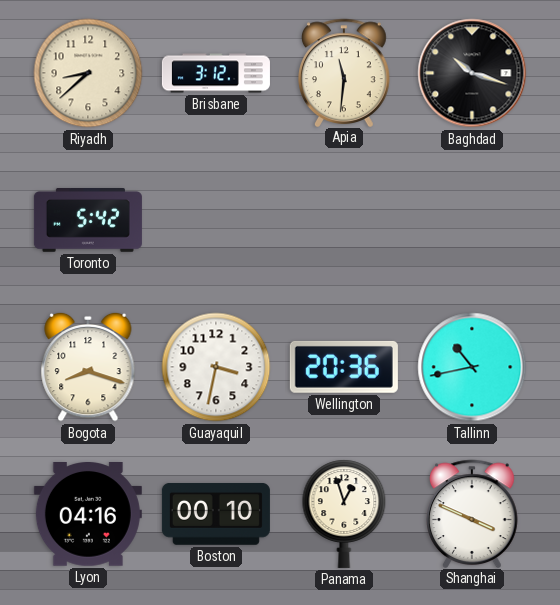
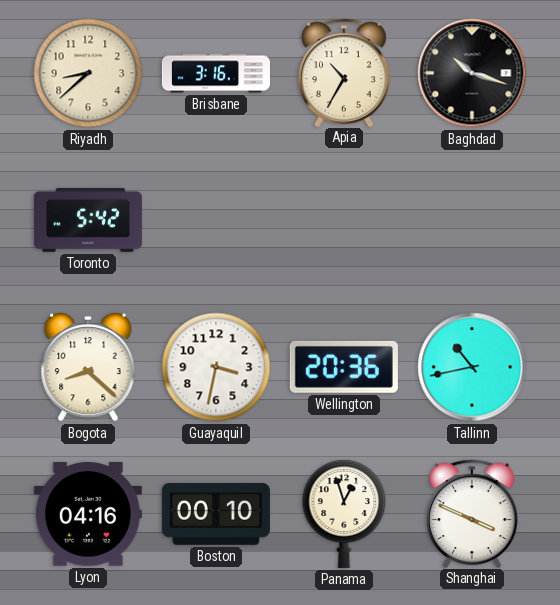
Brisbane: 3:12 -> 3:16 (216, 73)
Apia: 11:31 -> 10:35 (345, 72)
Bogota: 8:18 -> 8:22 (88, 367)
